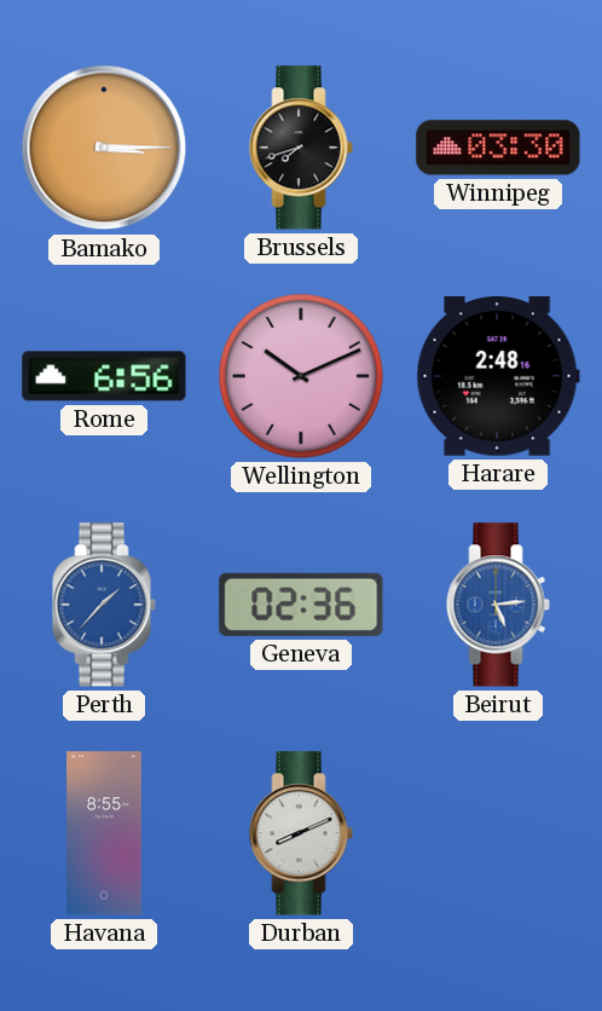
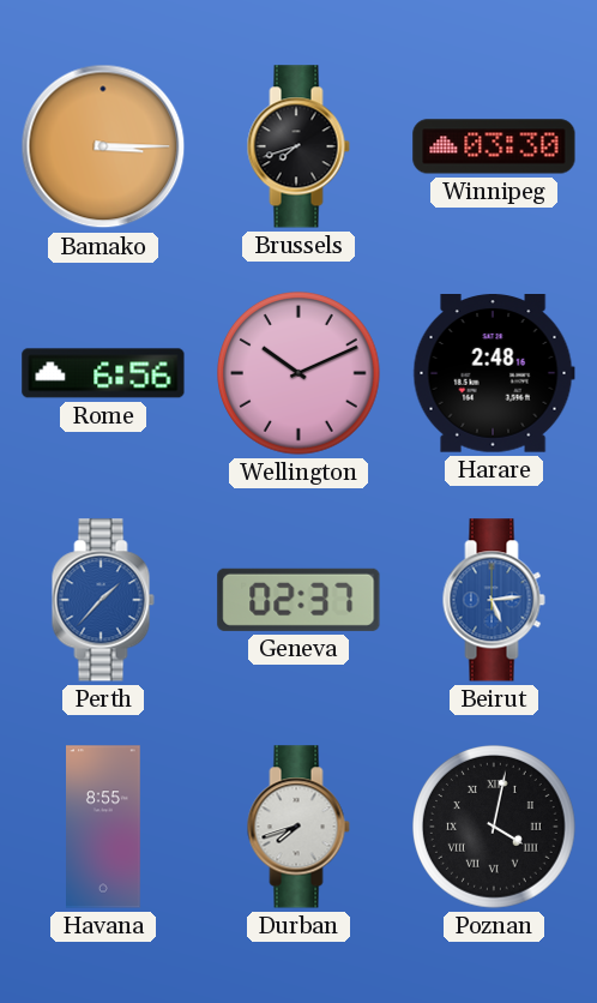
Geneva: 02:36 -> 02:37 (298, 600)
Durban: 8:11 -> 7:42 (298, 827)
Poznan: none -> 4:02 (495, 828)
